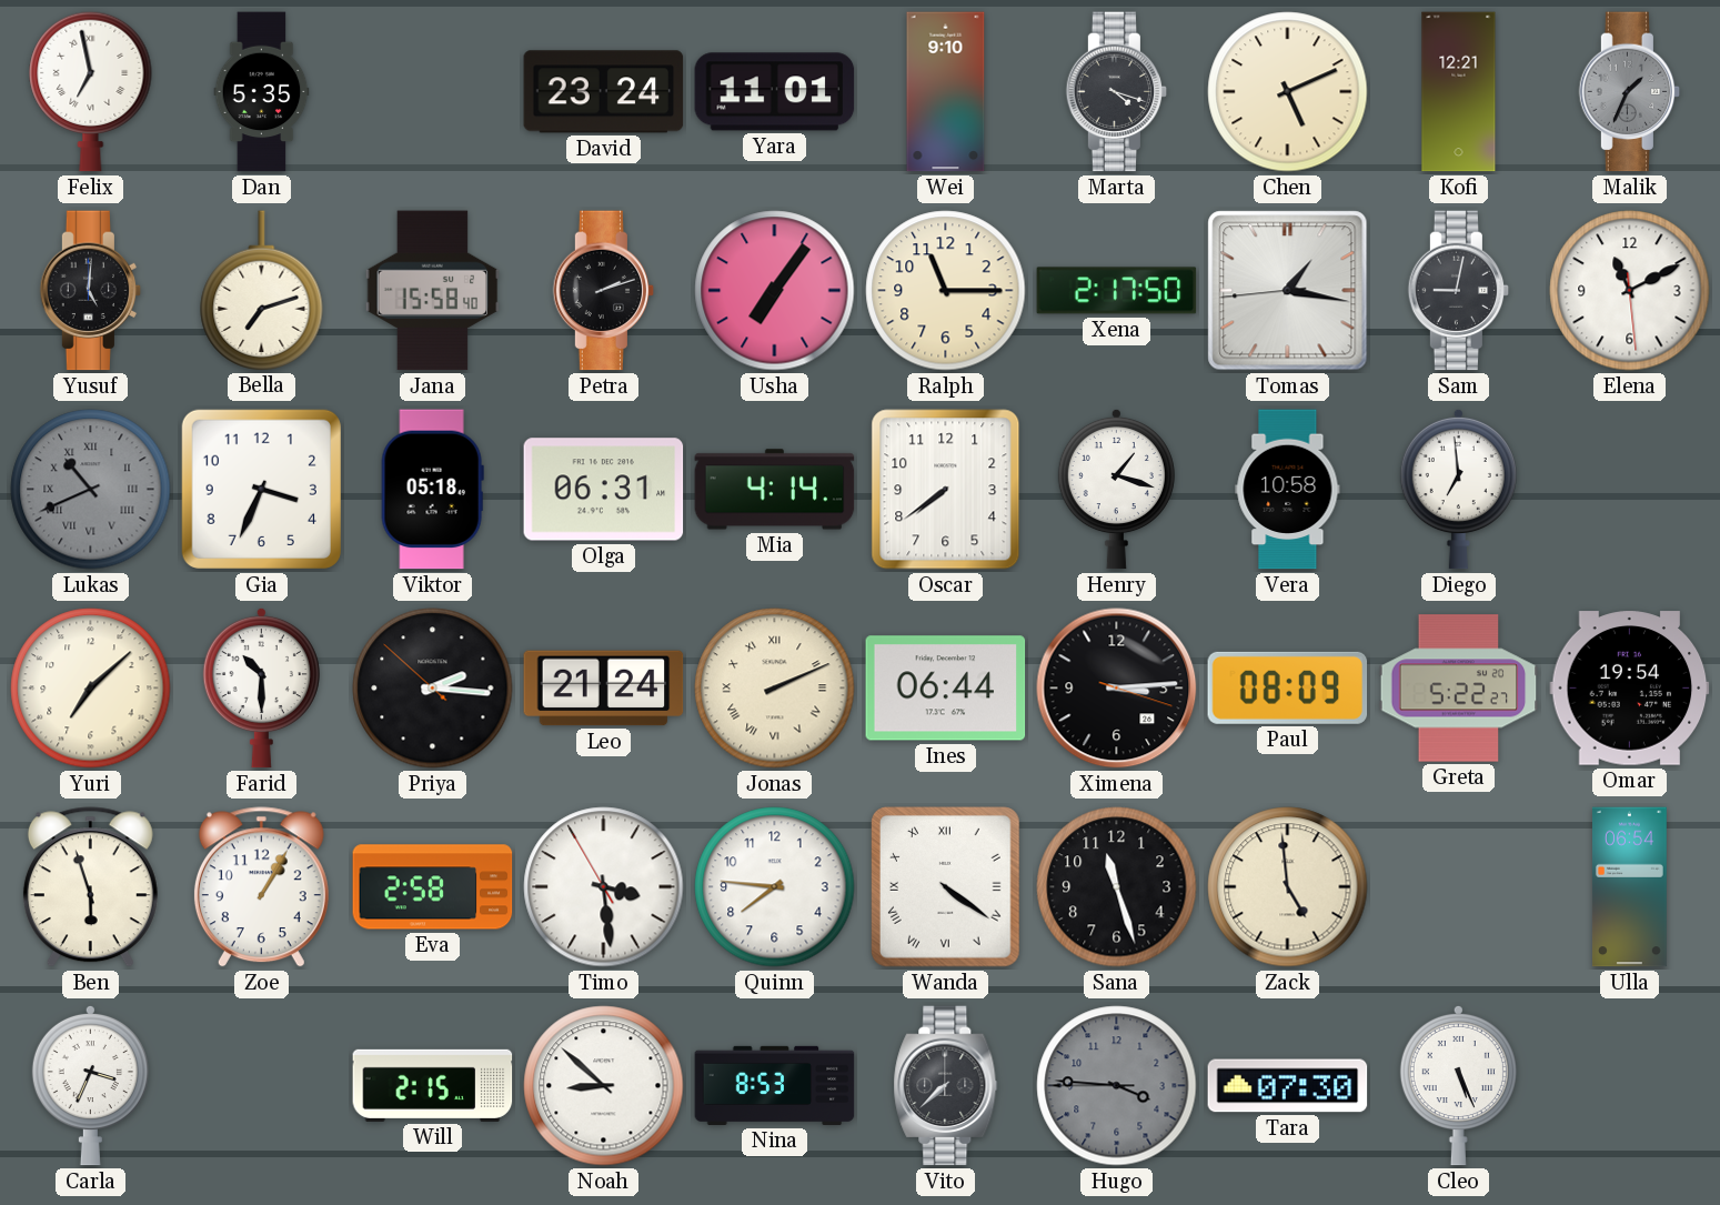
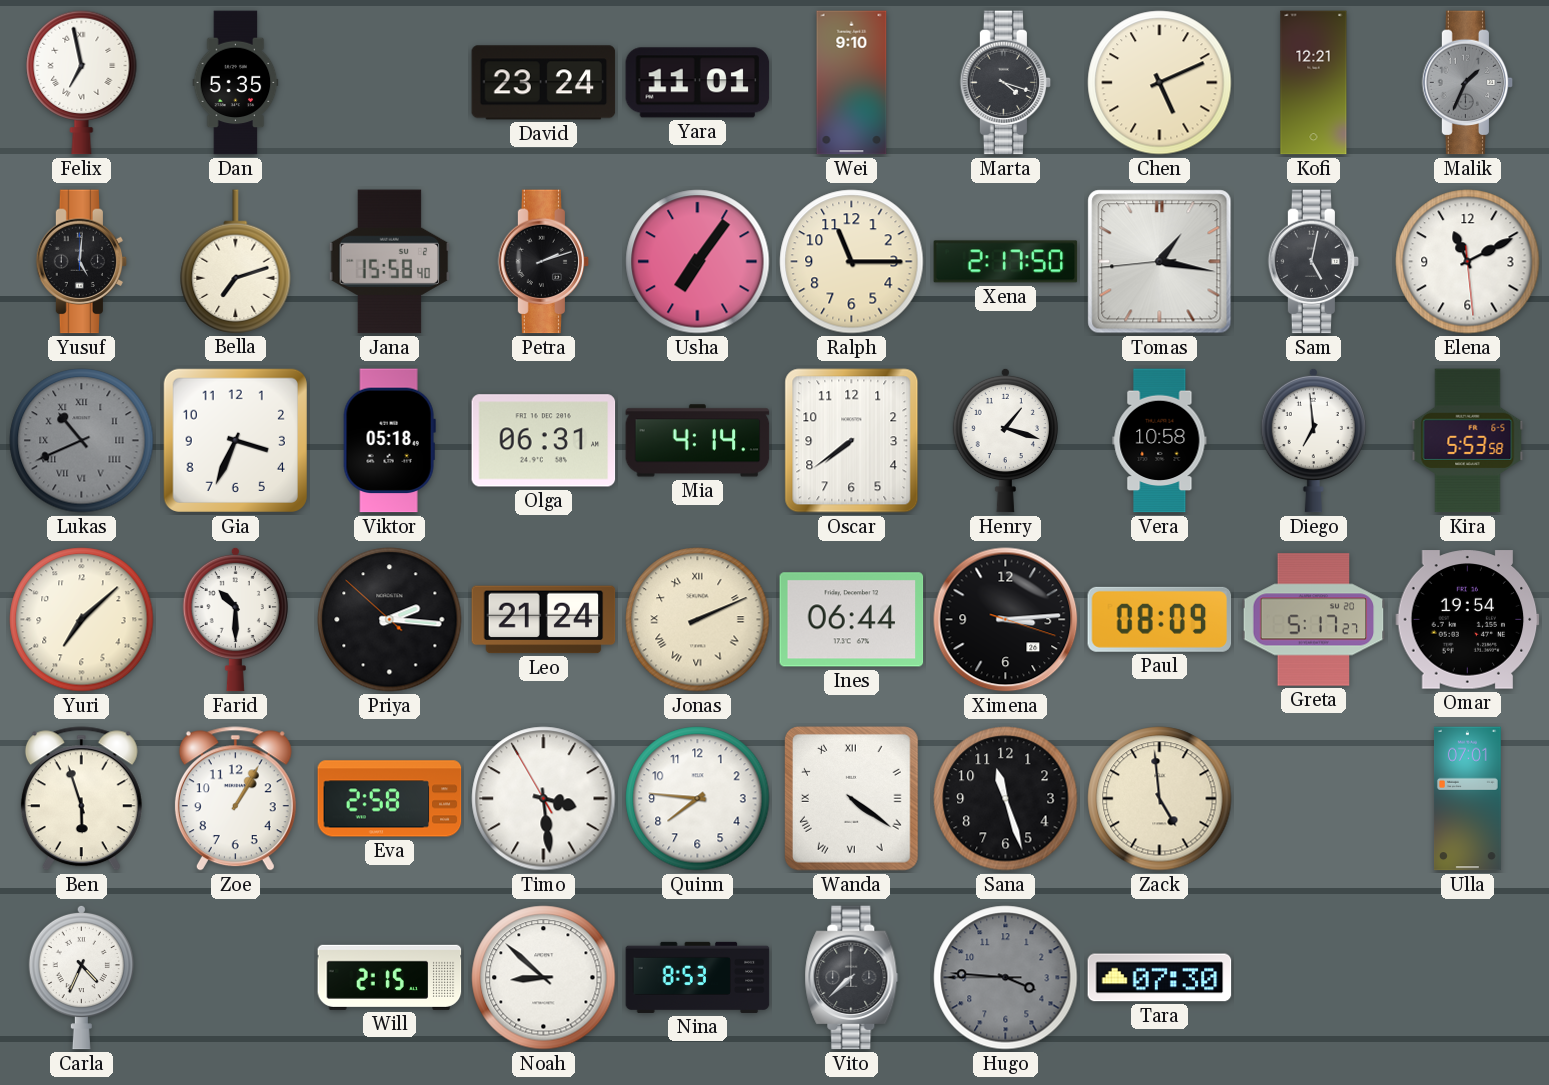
Sam: 9:02 -> 5:02 (1314, 262)
Kira: none -> 5:53 (1468, 441)
Greta: 5:22 -> 5:17 (1314, 620)
Ulla: 06:54 -> 07:01 (1467, 799)
Carla: 3:34 -> 4:34 (81, 977)
Cleo: 5:26 -> none (1458, 1085)
